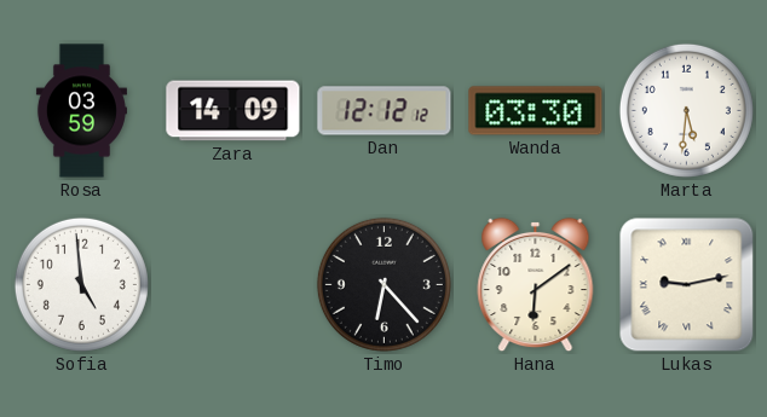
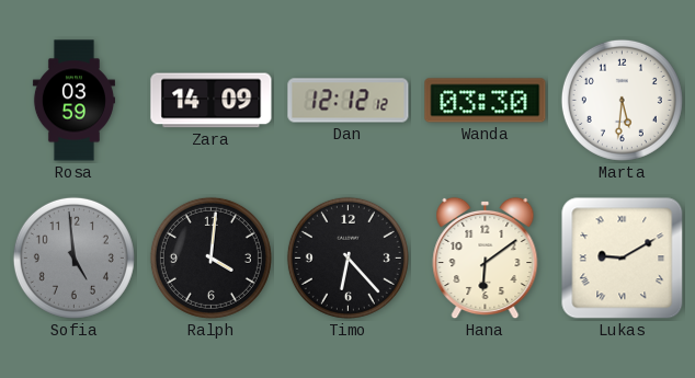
Sofia dial: white -> grey (73, 257)
Ralph: none -> 4:01 (210, 257)
Lukas: 9:13 -> 9:10 (623, 259)
